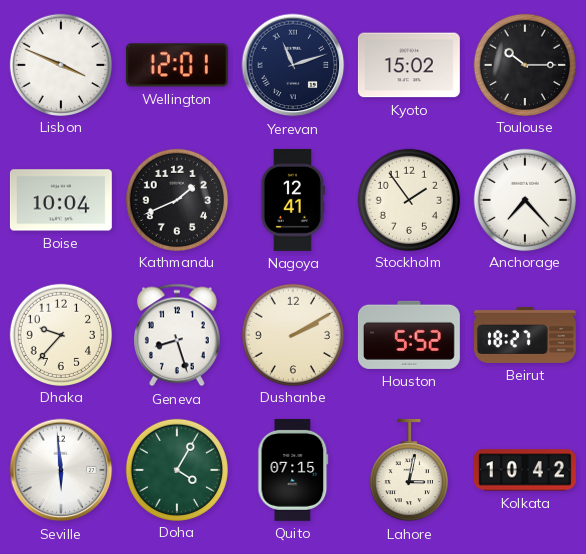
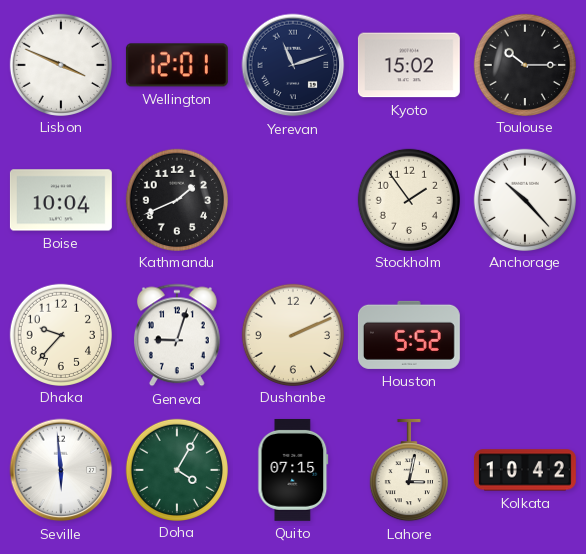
Nagoya: 12:41 -> none (292, 200)
Anchorage: 7:23 -> 10:23 (524, 199)
Geneva: 8:27 -> 9:03 (177, 335)
Dushanbe: 2:10 -> 2:11 (292, 334)
Beirut: 18:27 -> none (526, 335)
